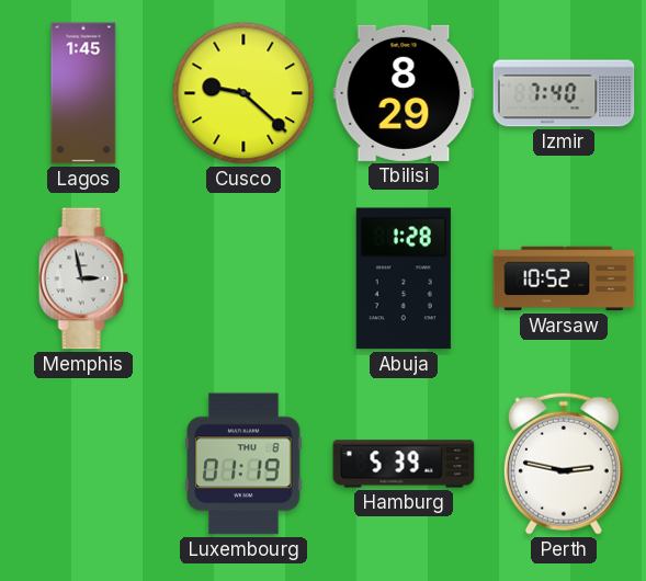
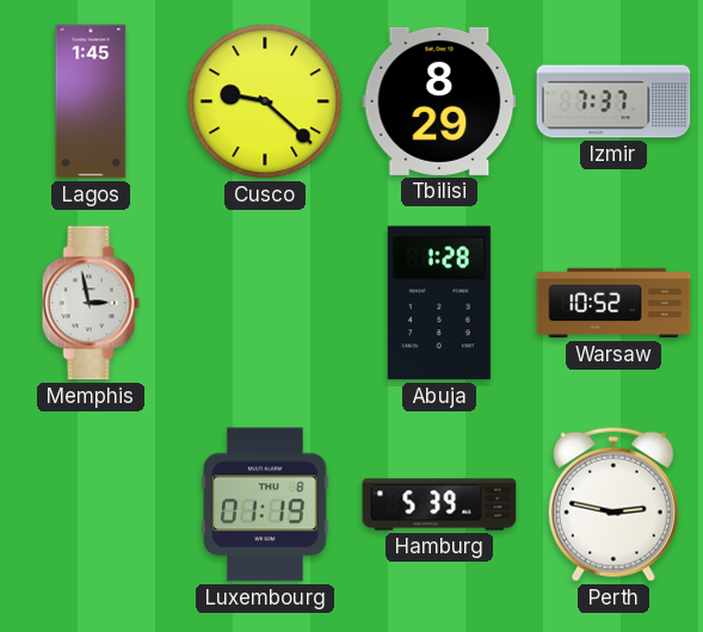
Izmir: 7:40 -> 7:37 (613, 101)
